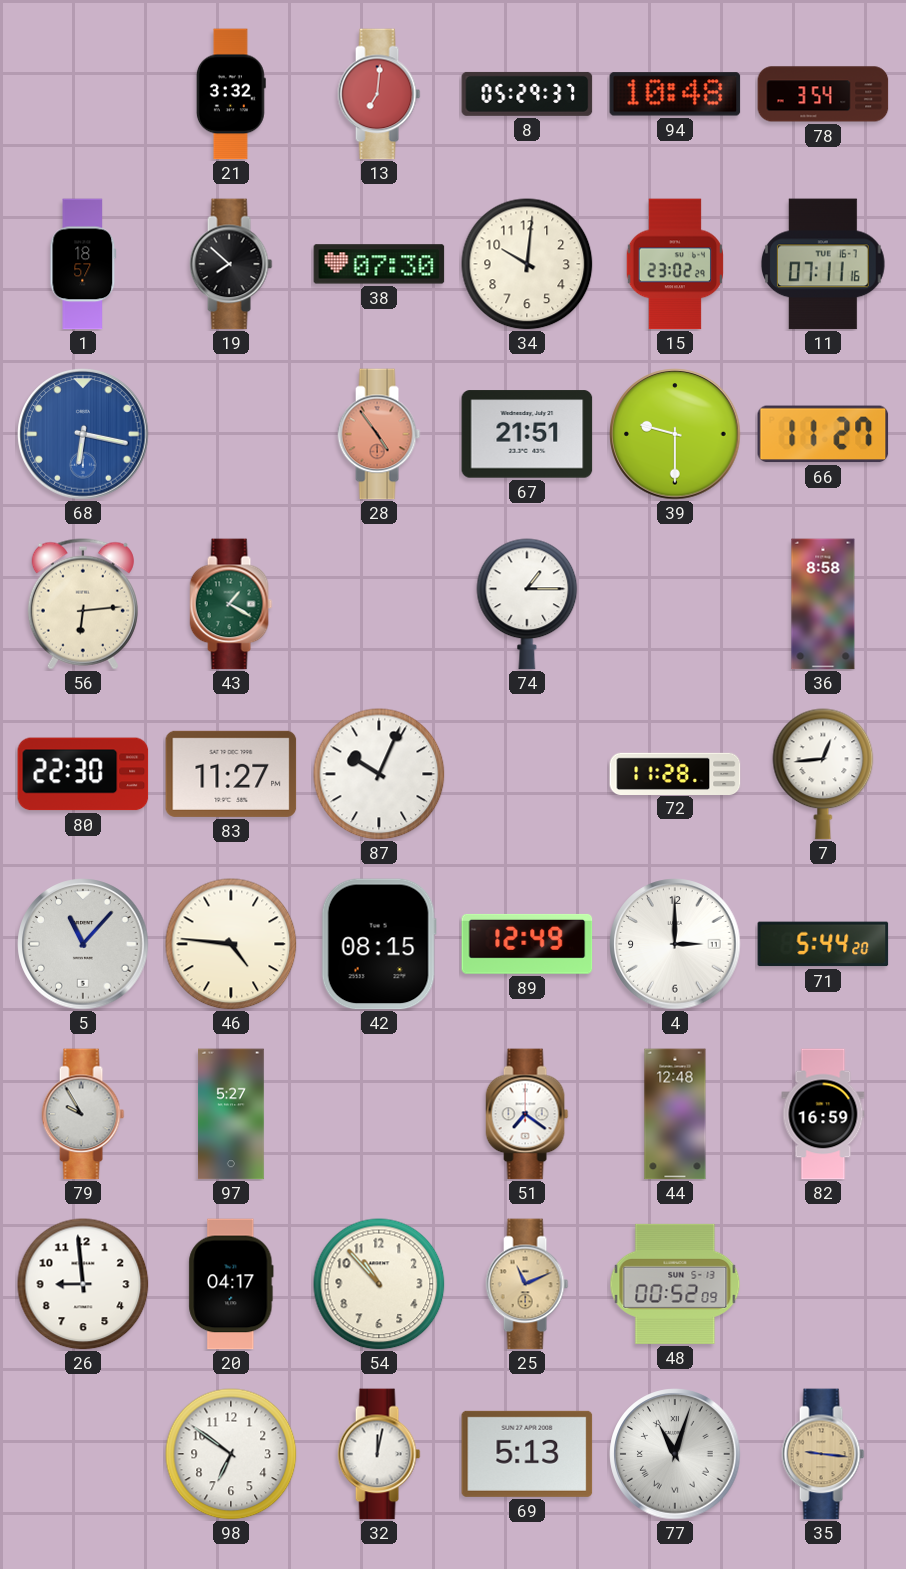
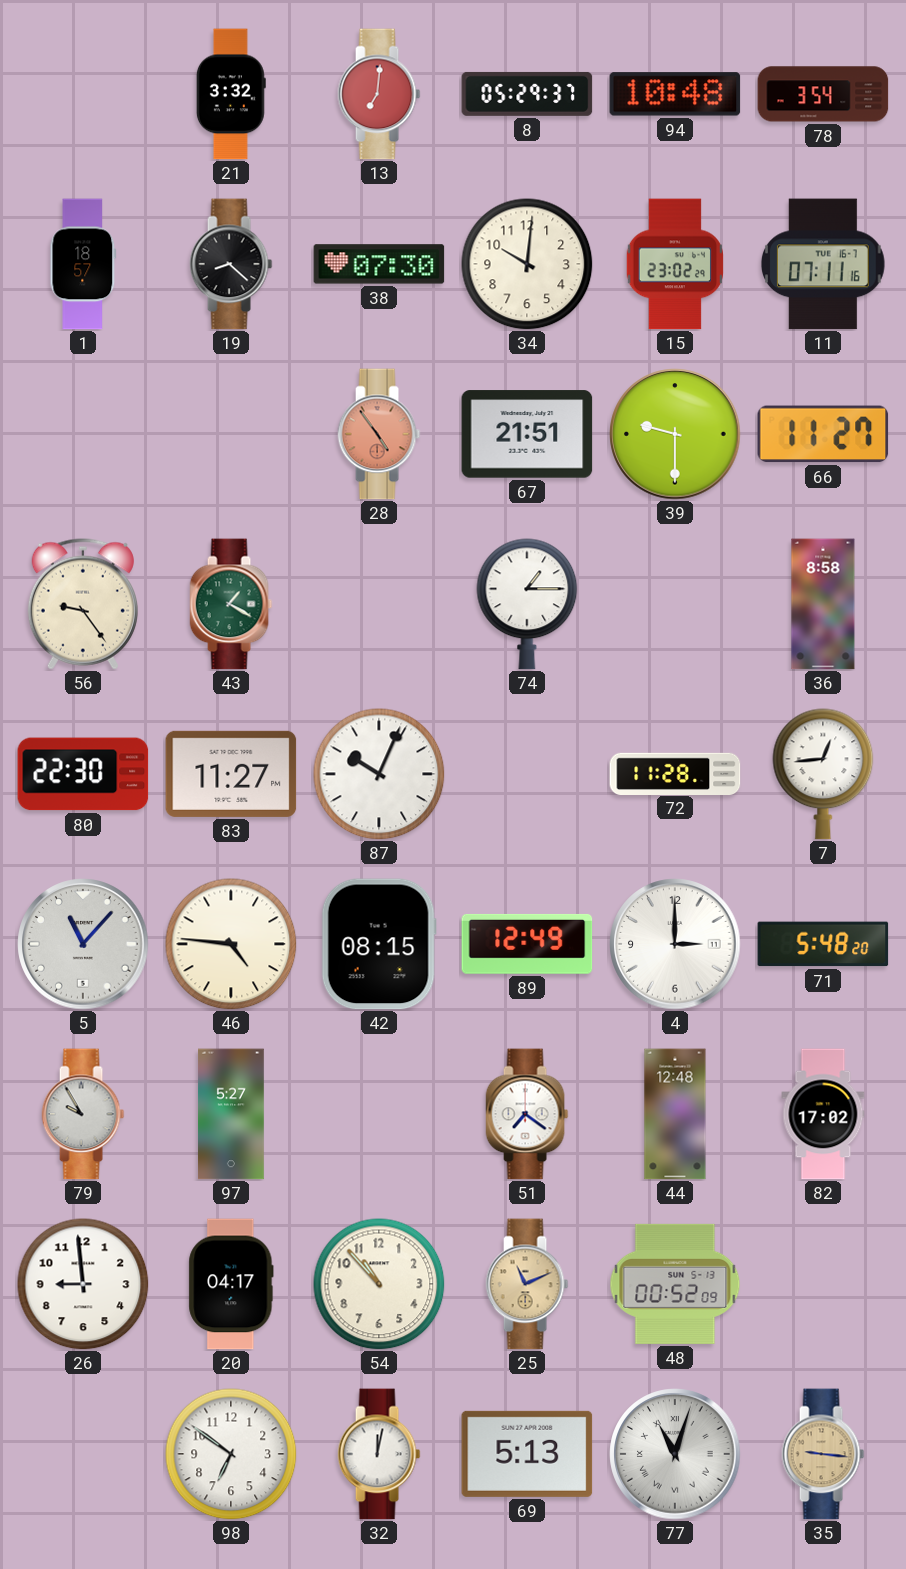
19: 7:52 -> 8:22 (231, 264)
68: 6:17 -> none (83, 434)
56: 6:14 -> 9:24 (83, 604)
71: 5:44 -> 5:48 (823, 944)
82: 16:59 -> 17:02 (823, 1114)
